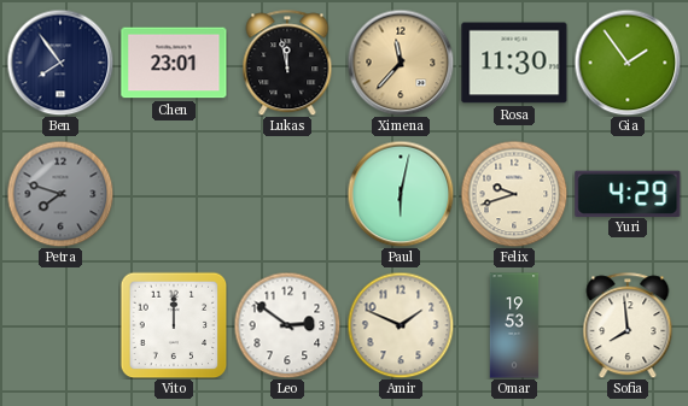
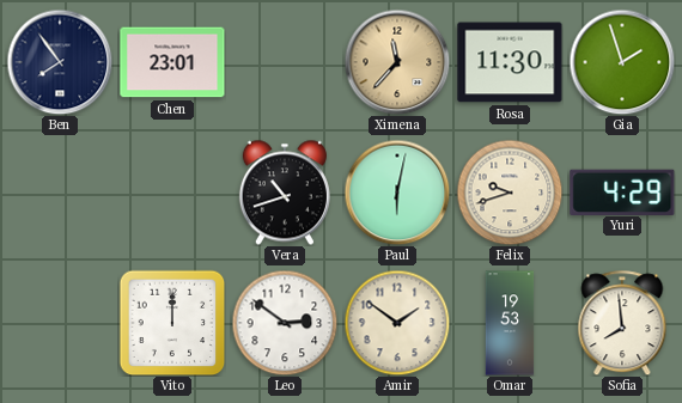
Lukas: 11:58 -> none (287, 63)
Gia: 1:54 -> 1:57 (622, 62)
Petra: 7:48 -> none (60, 194)
Vera: none -> 10:42 (285, 193)
Amir: 1:49 -> 1:51 (397, 323)
